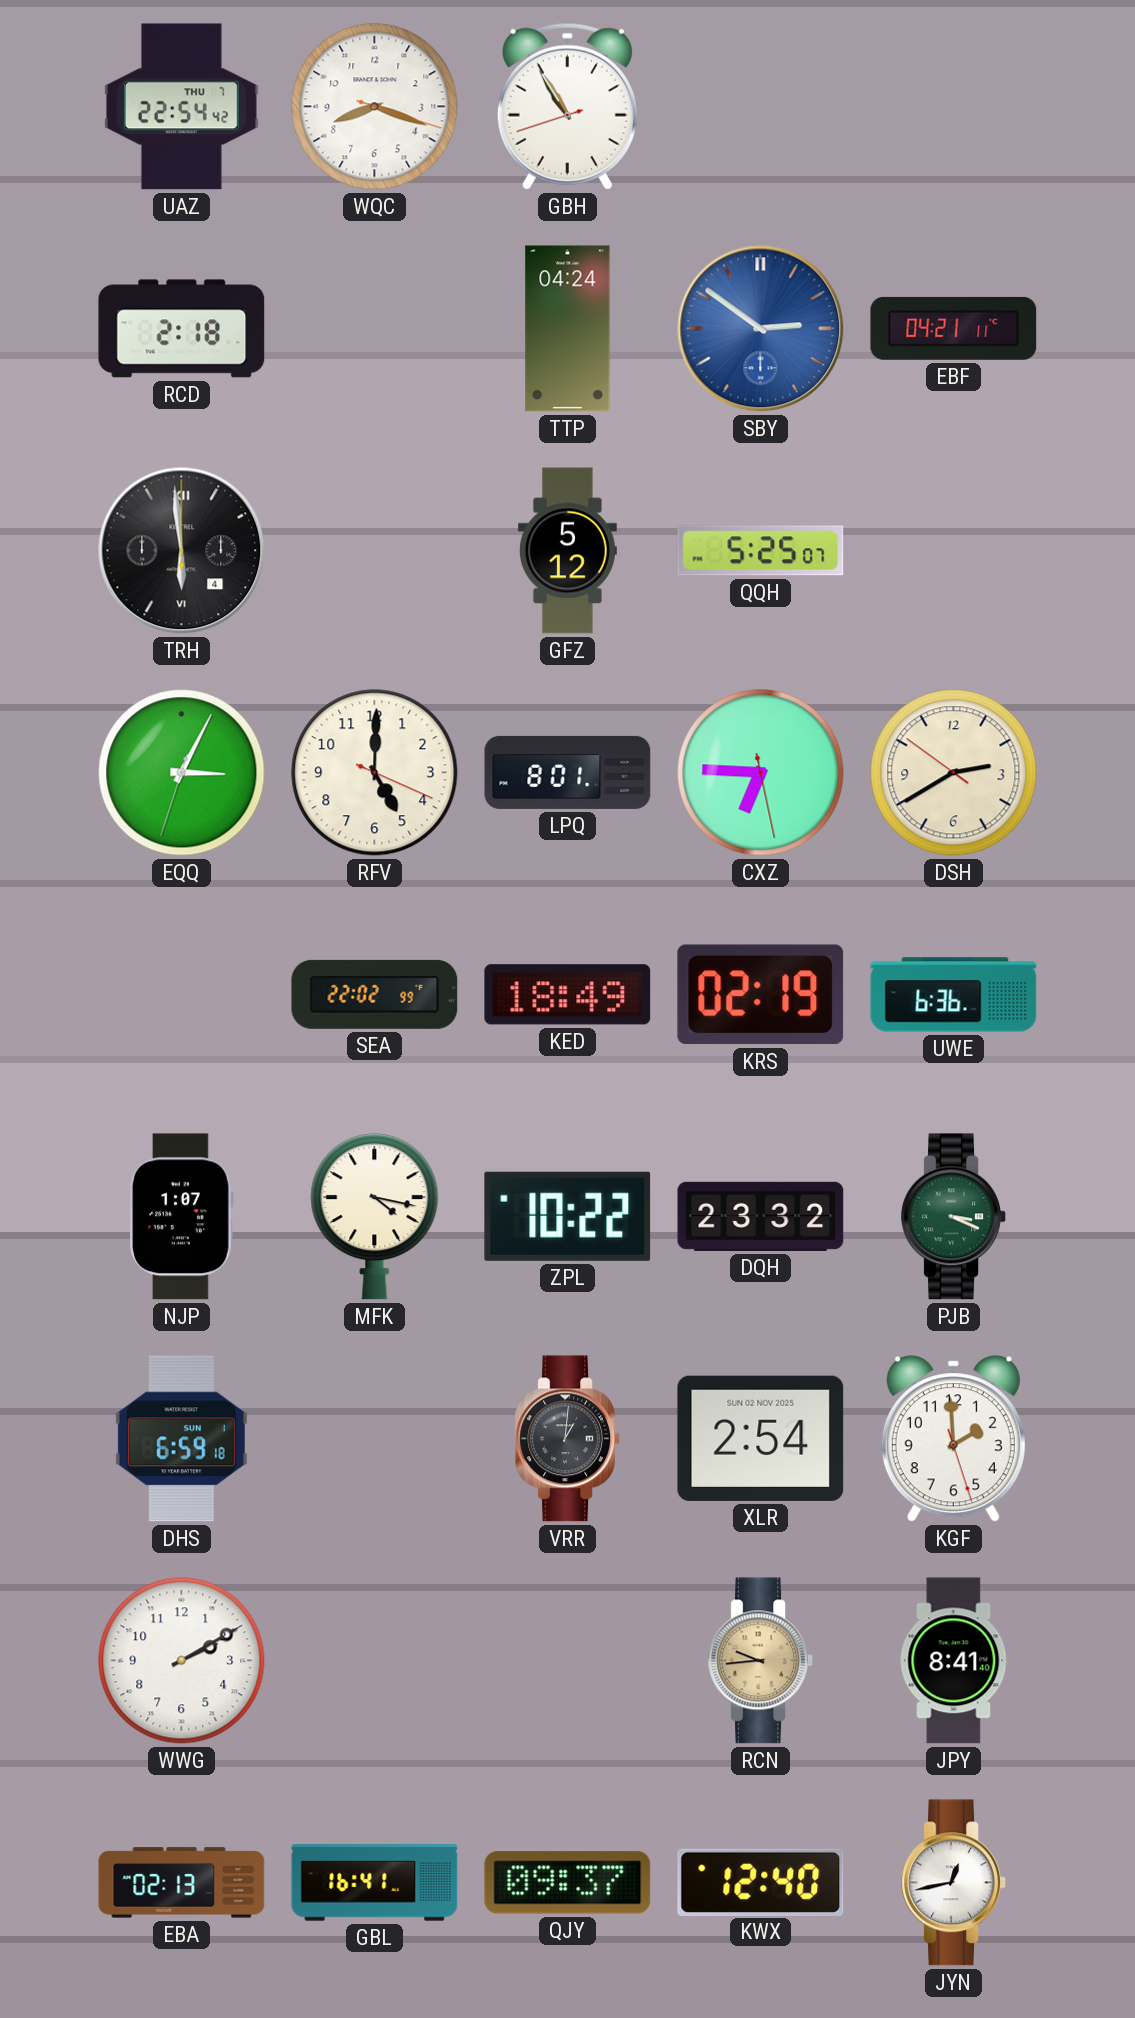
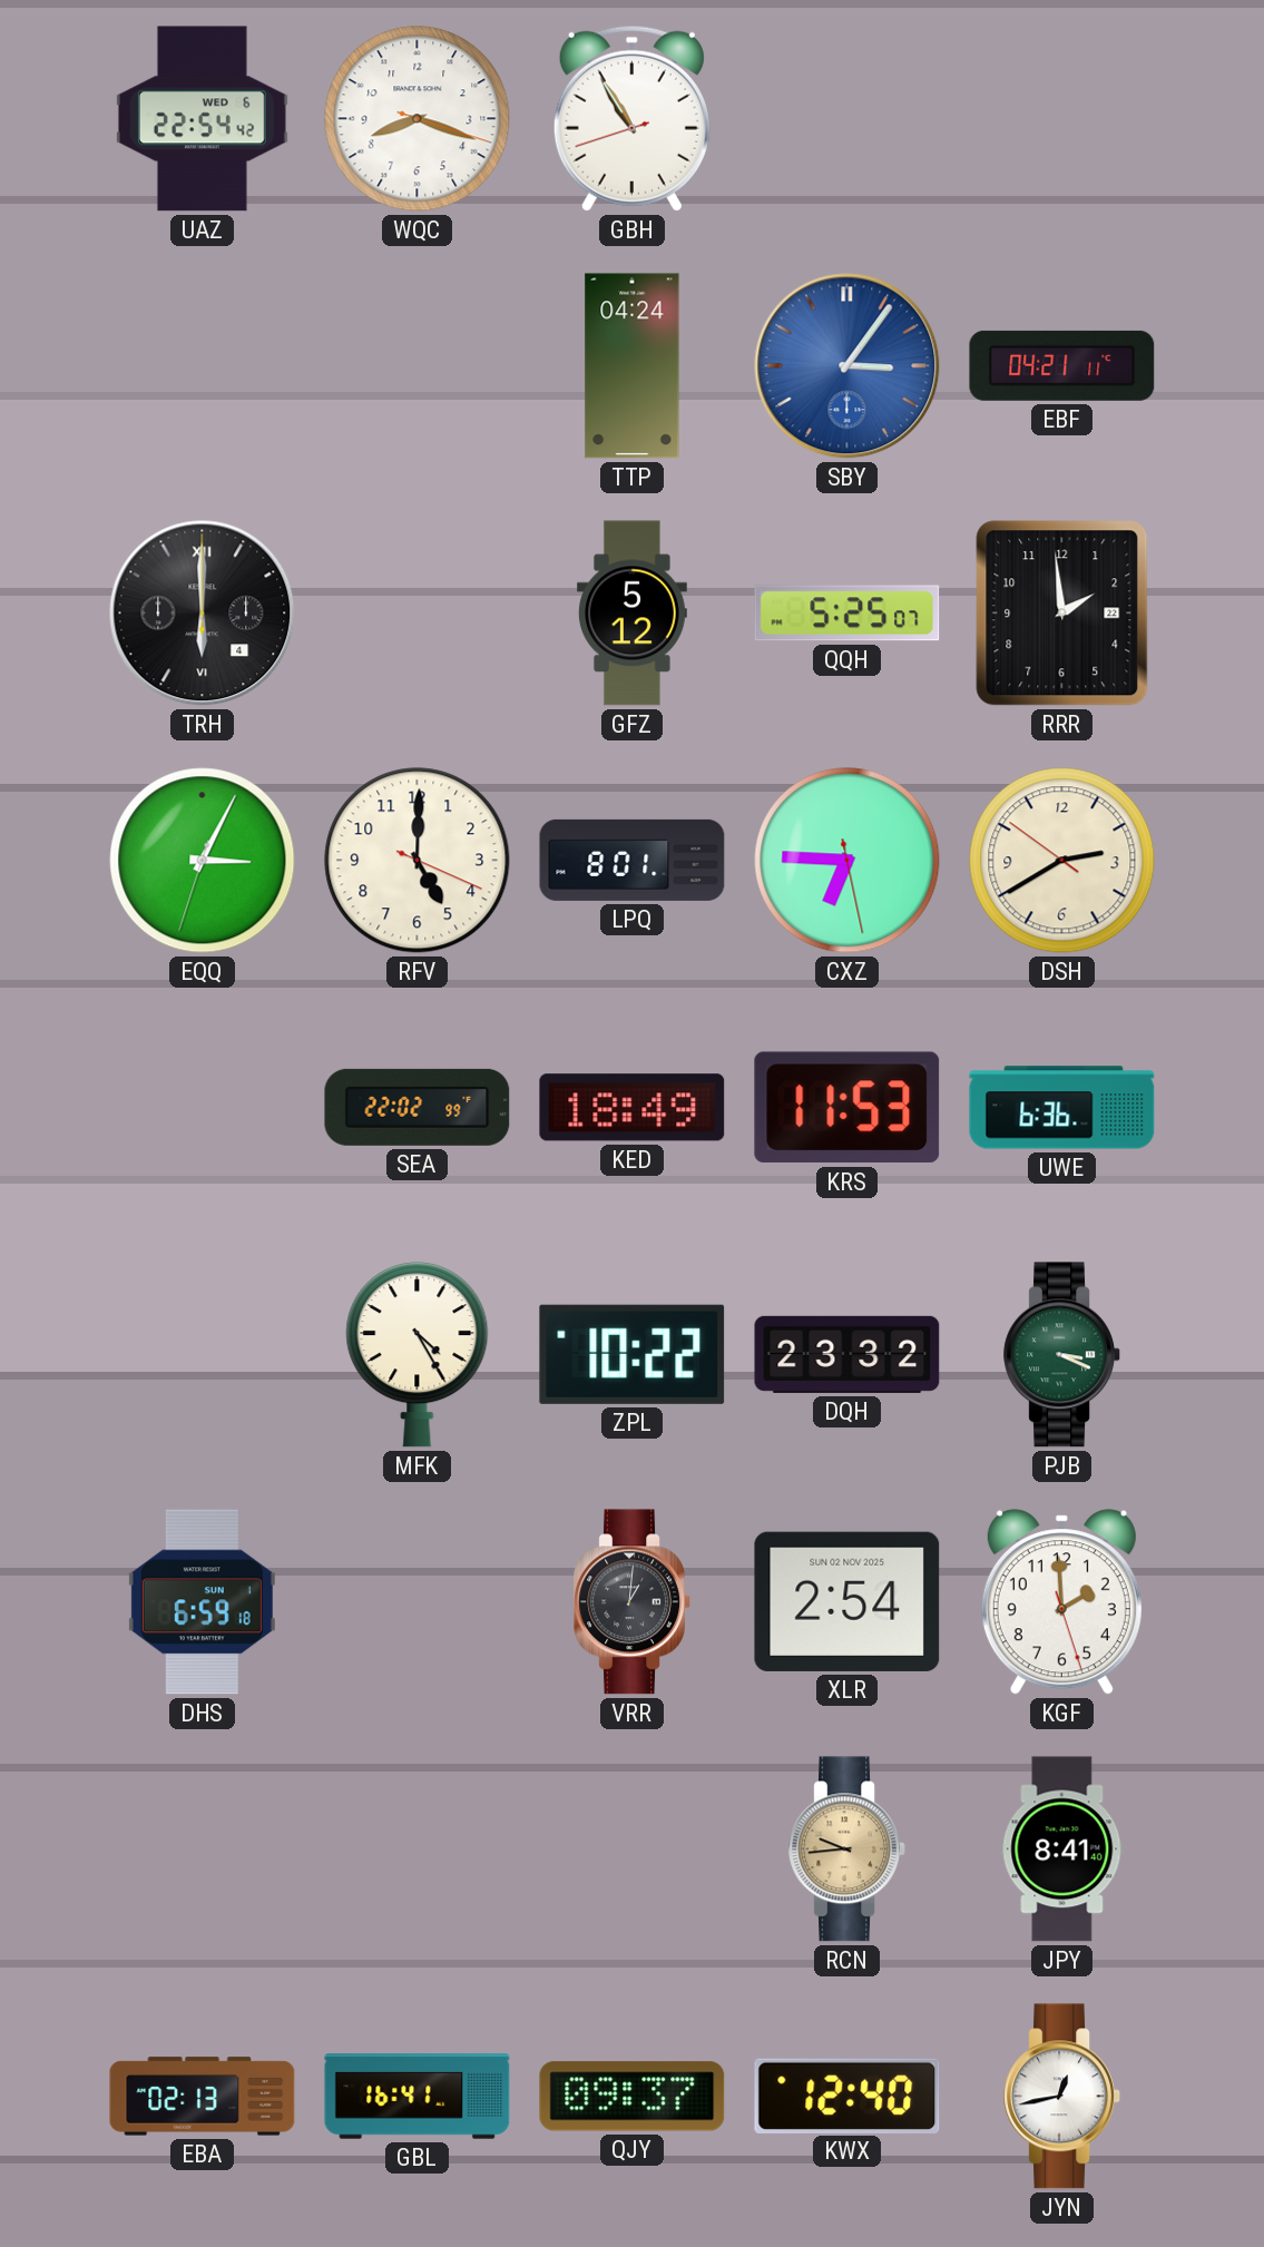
UAZ date: THU 7 -> WED 6 (202, 119)
RCD: 2:18 -> none (182, 329)
SBY: 2:51 -> 3:06 (847, 366)
TRH: 5:59 -> 6:00 (203, 614)
RRR: none -> 1:59 (1062, 614)
KRS: 02:19 -> 11:53 (847, 1108)
NJP: 1:07 -> none (181, 1217)
MFK: 4:17 -> 4:25 (418, 1355)
WWG: 2:10 -> none (182, 1661)
